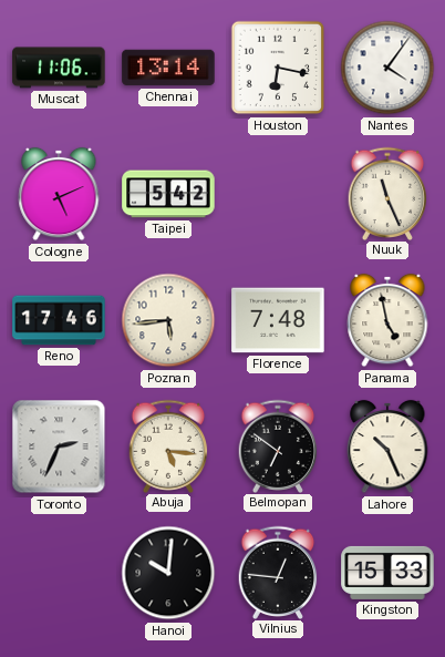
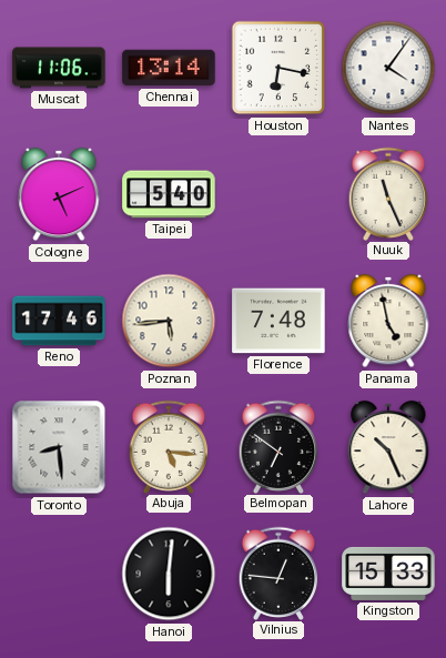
Taipei: 5:42 -> 5:40 (169, 194)
Toronto: 2:34 -> 8:29 (59, 447)
Hanoi: 10:01 -> 6:01 (169, 574)
